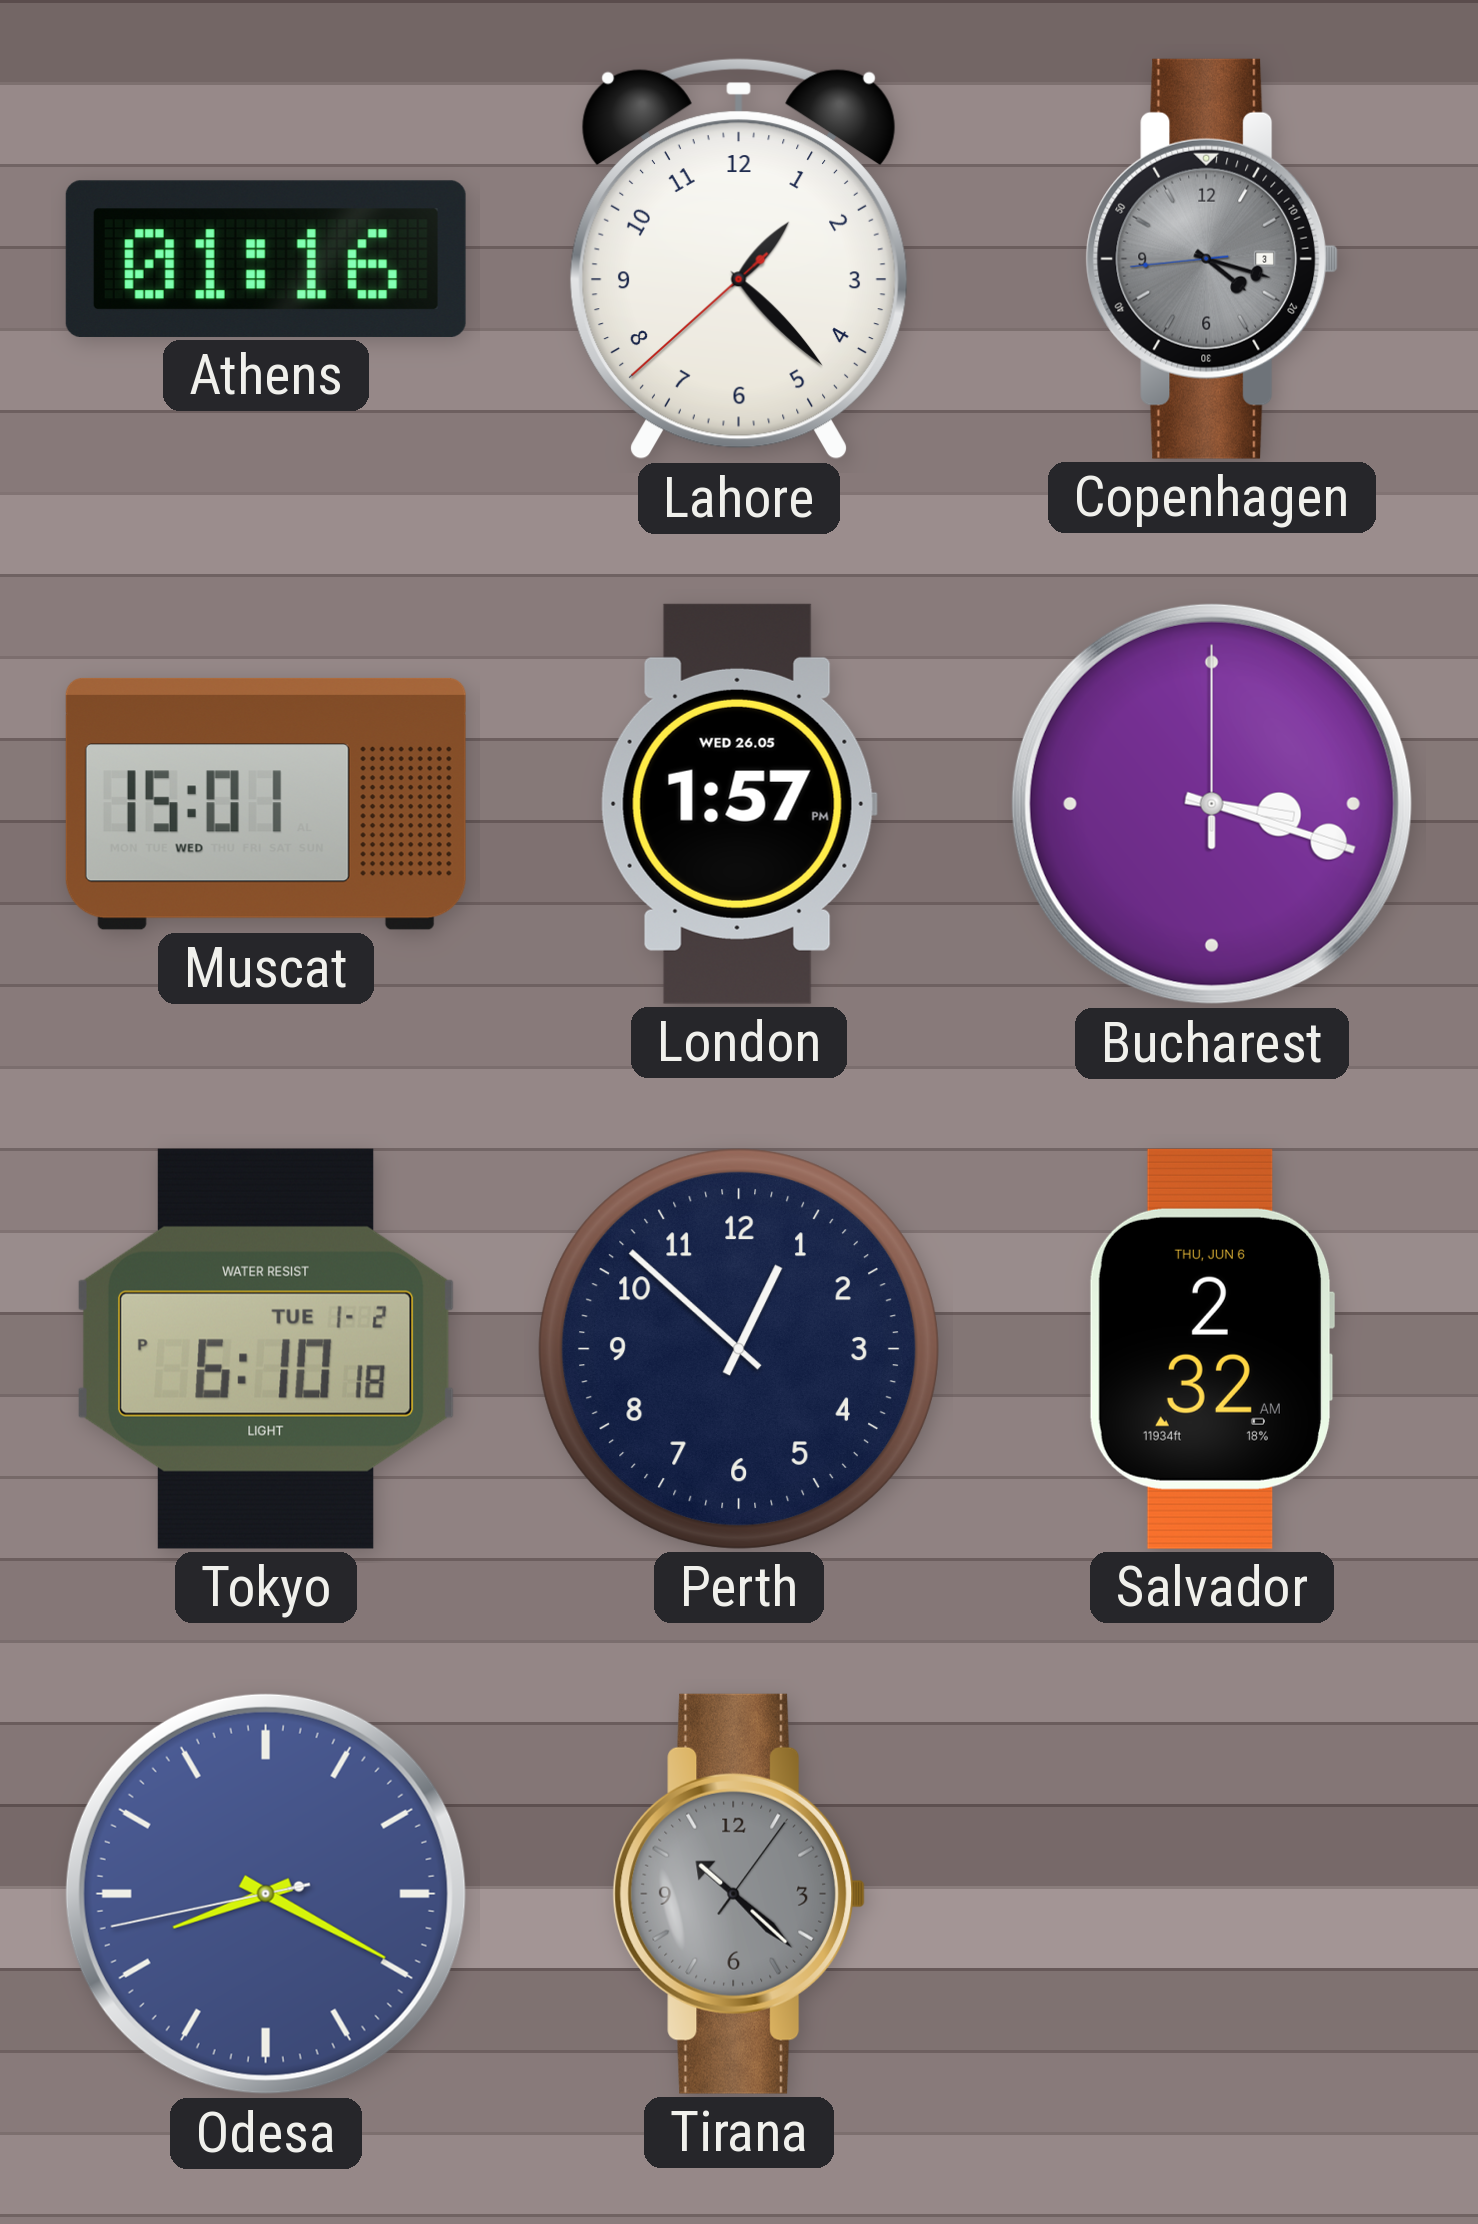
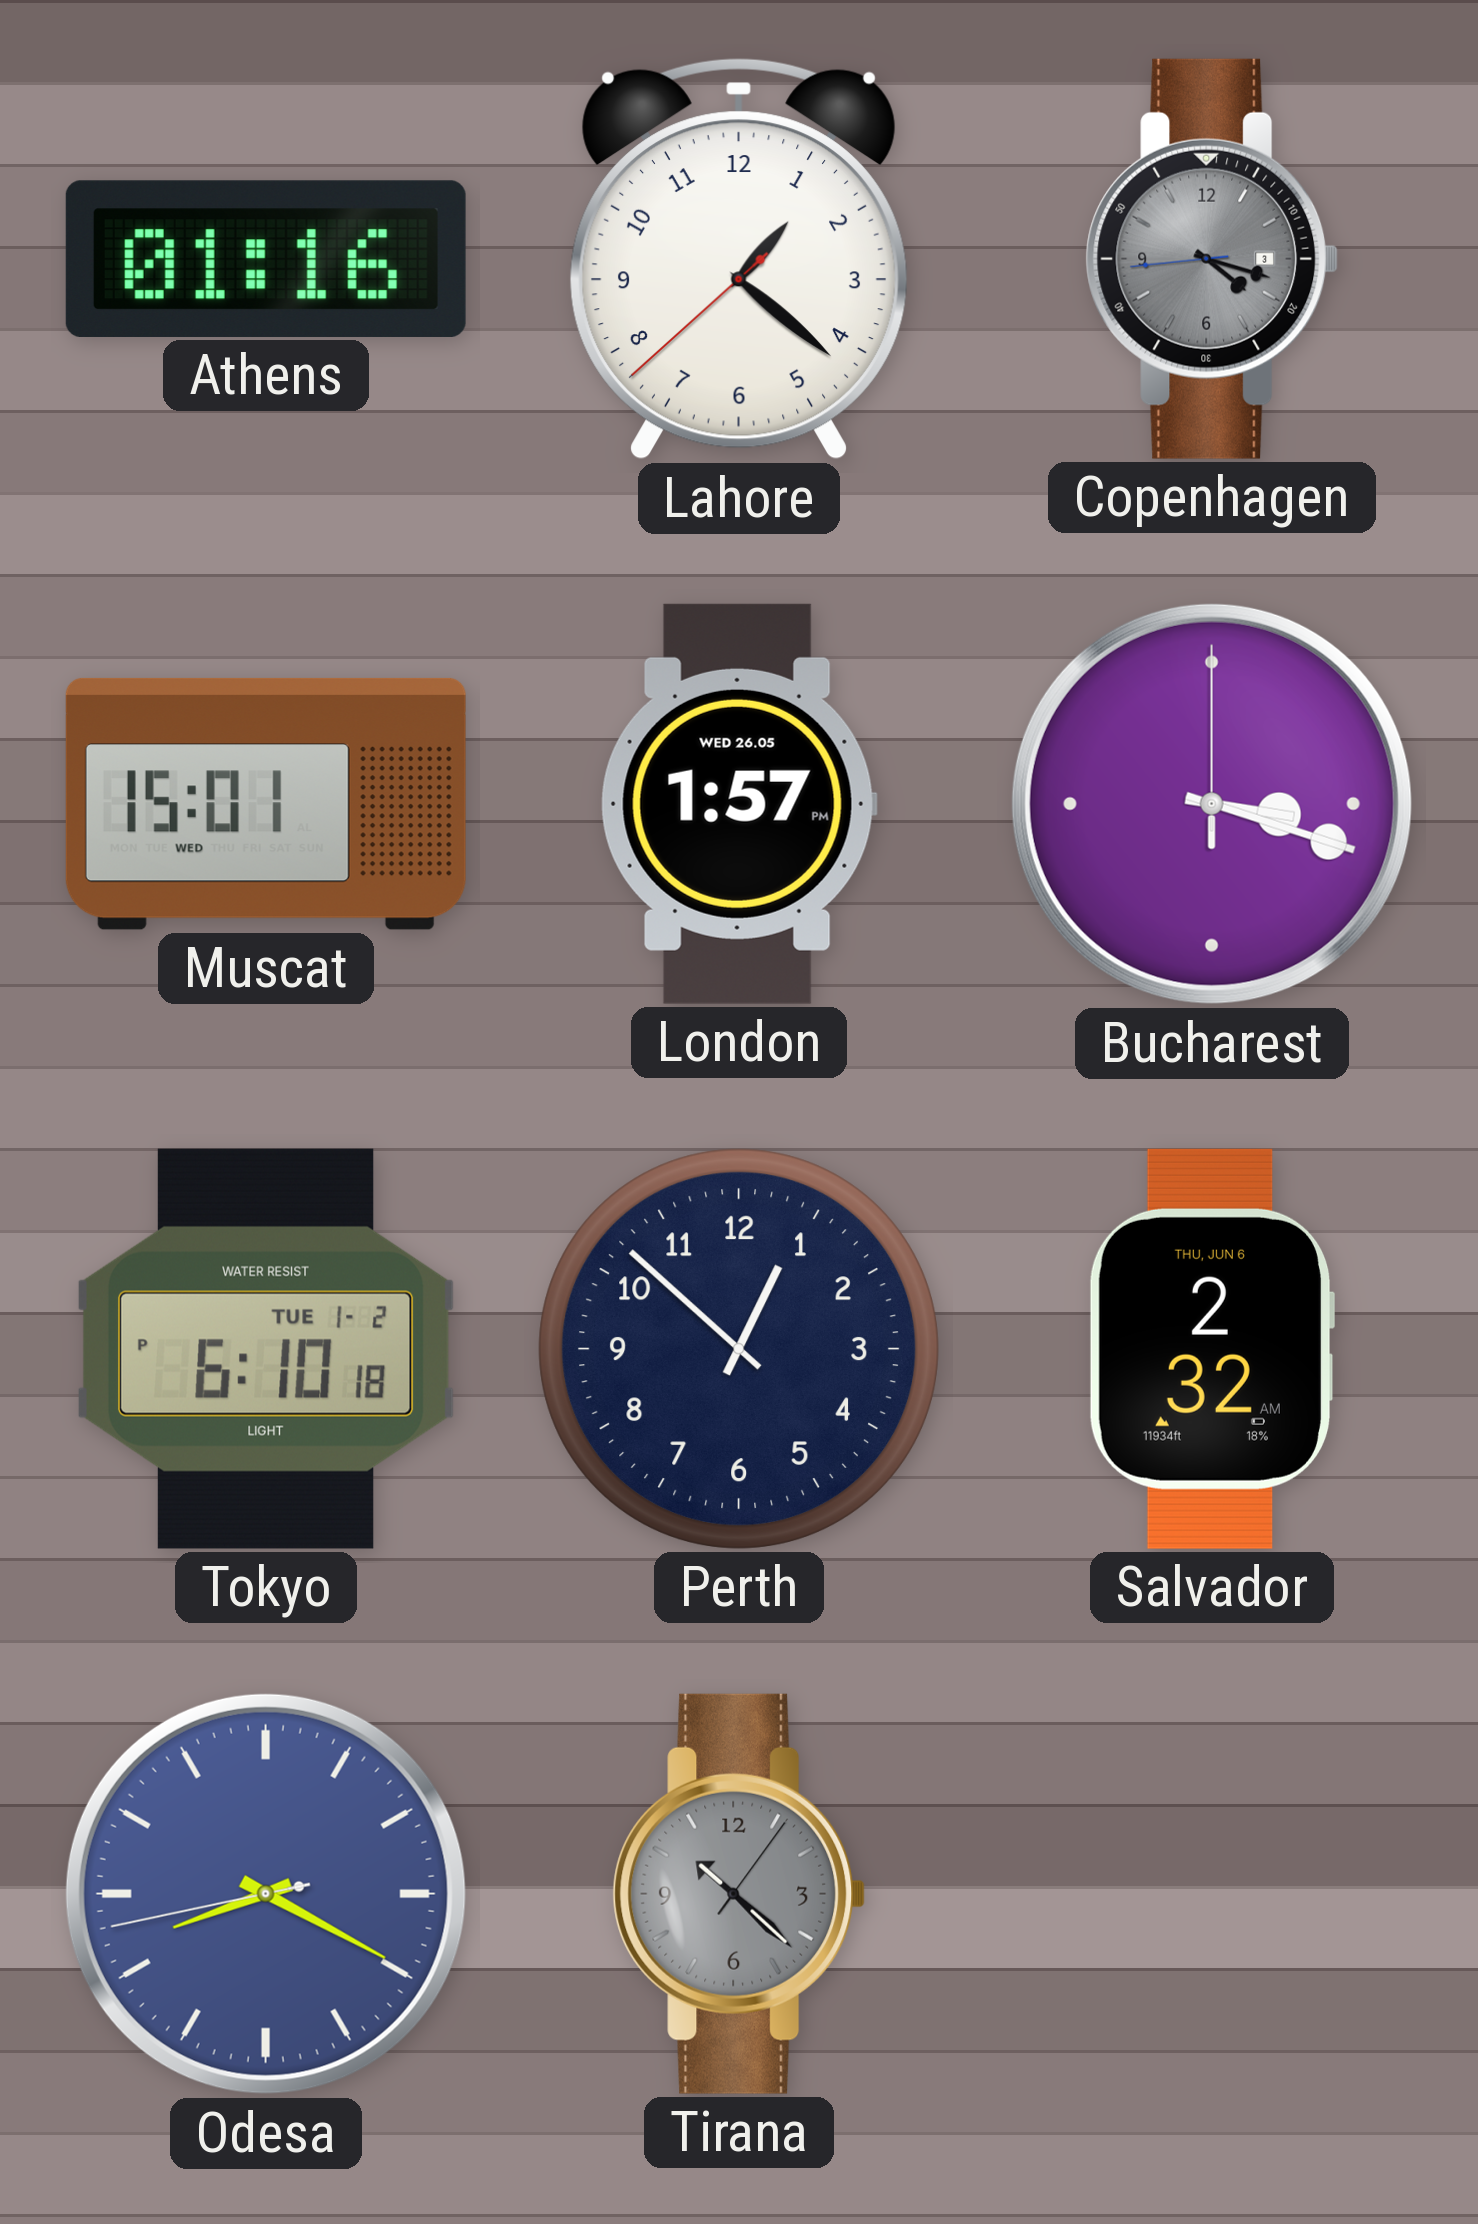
Lahore: 1:22 -> 1:21 (739, 259)
